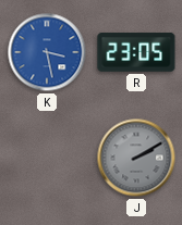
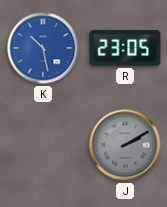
K: 3:28 -> 10:28 (43, 48)
